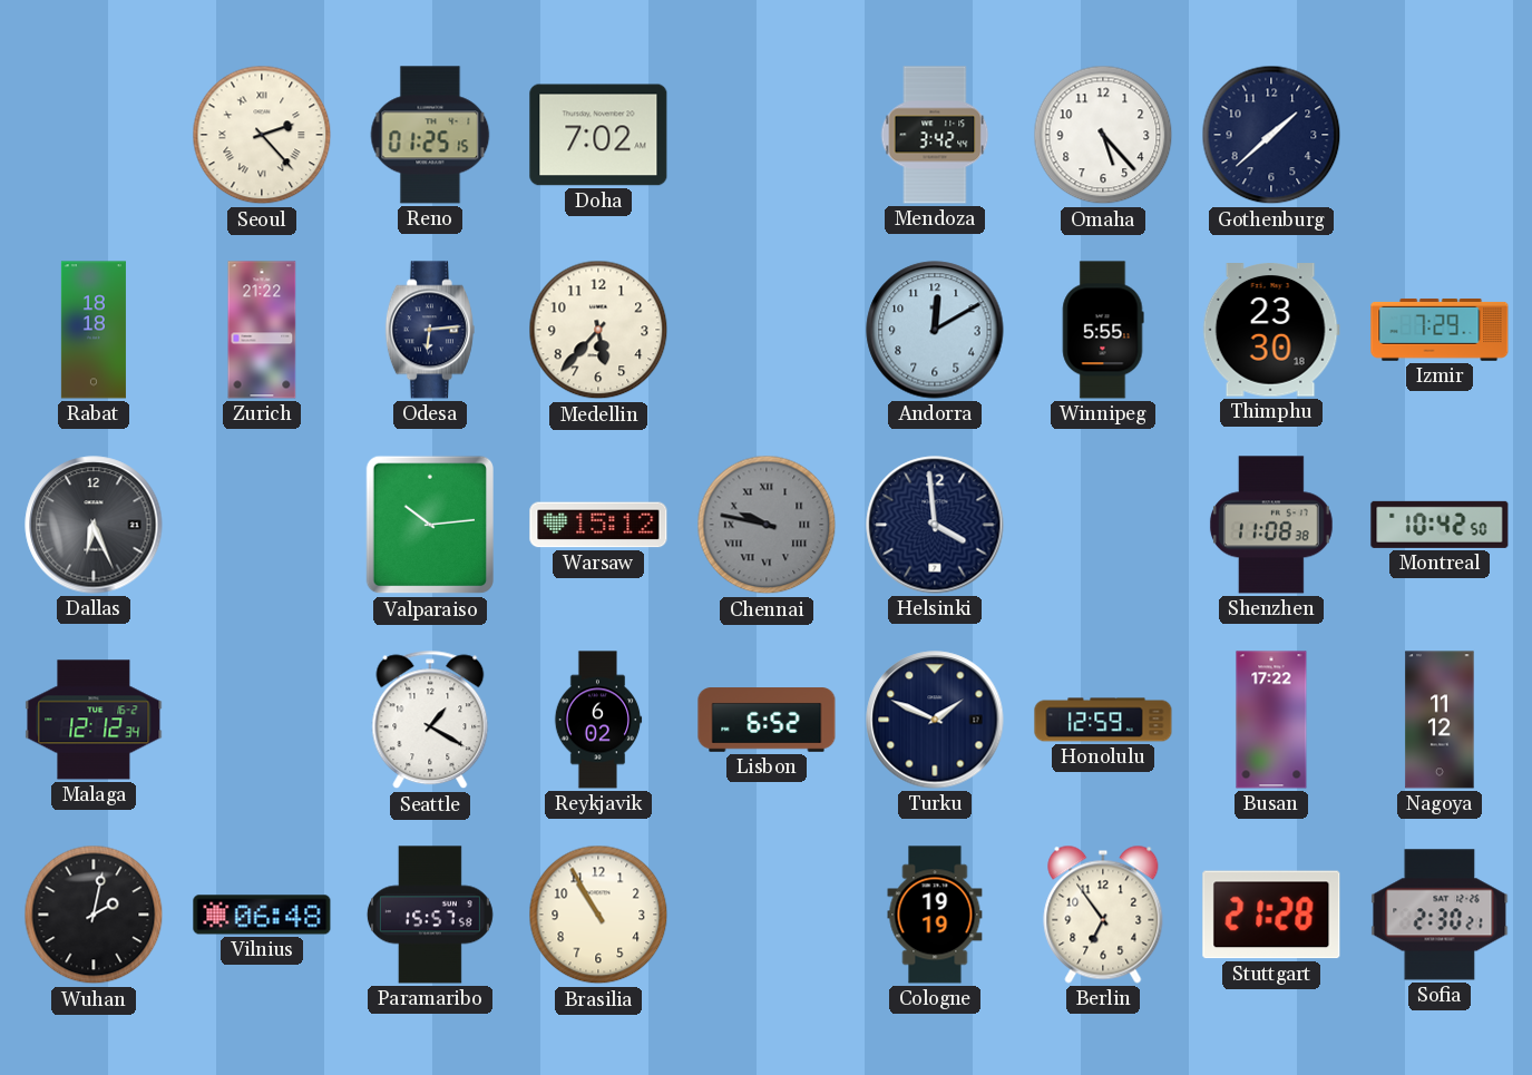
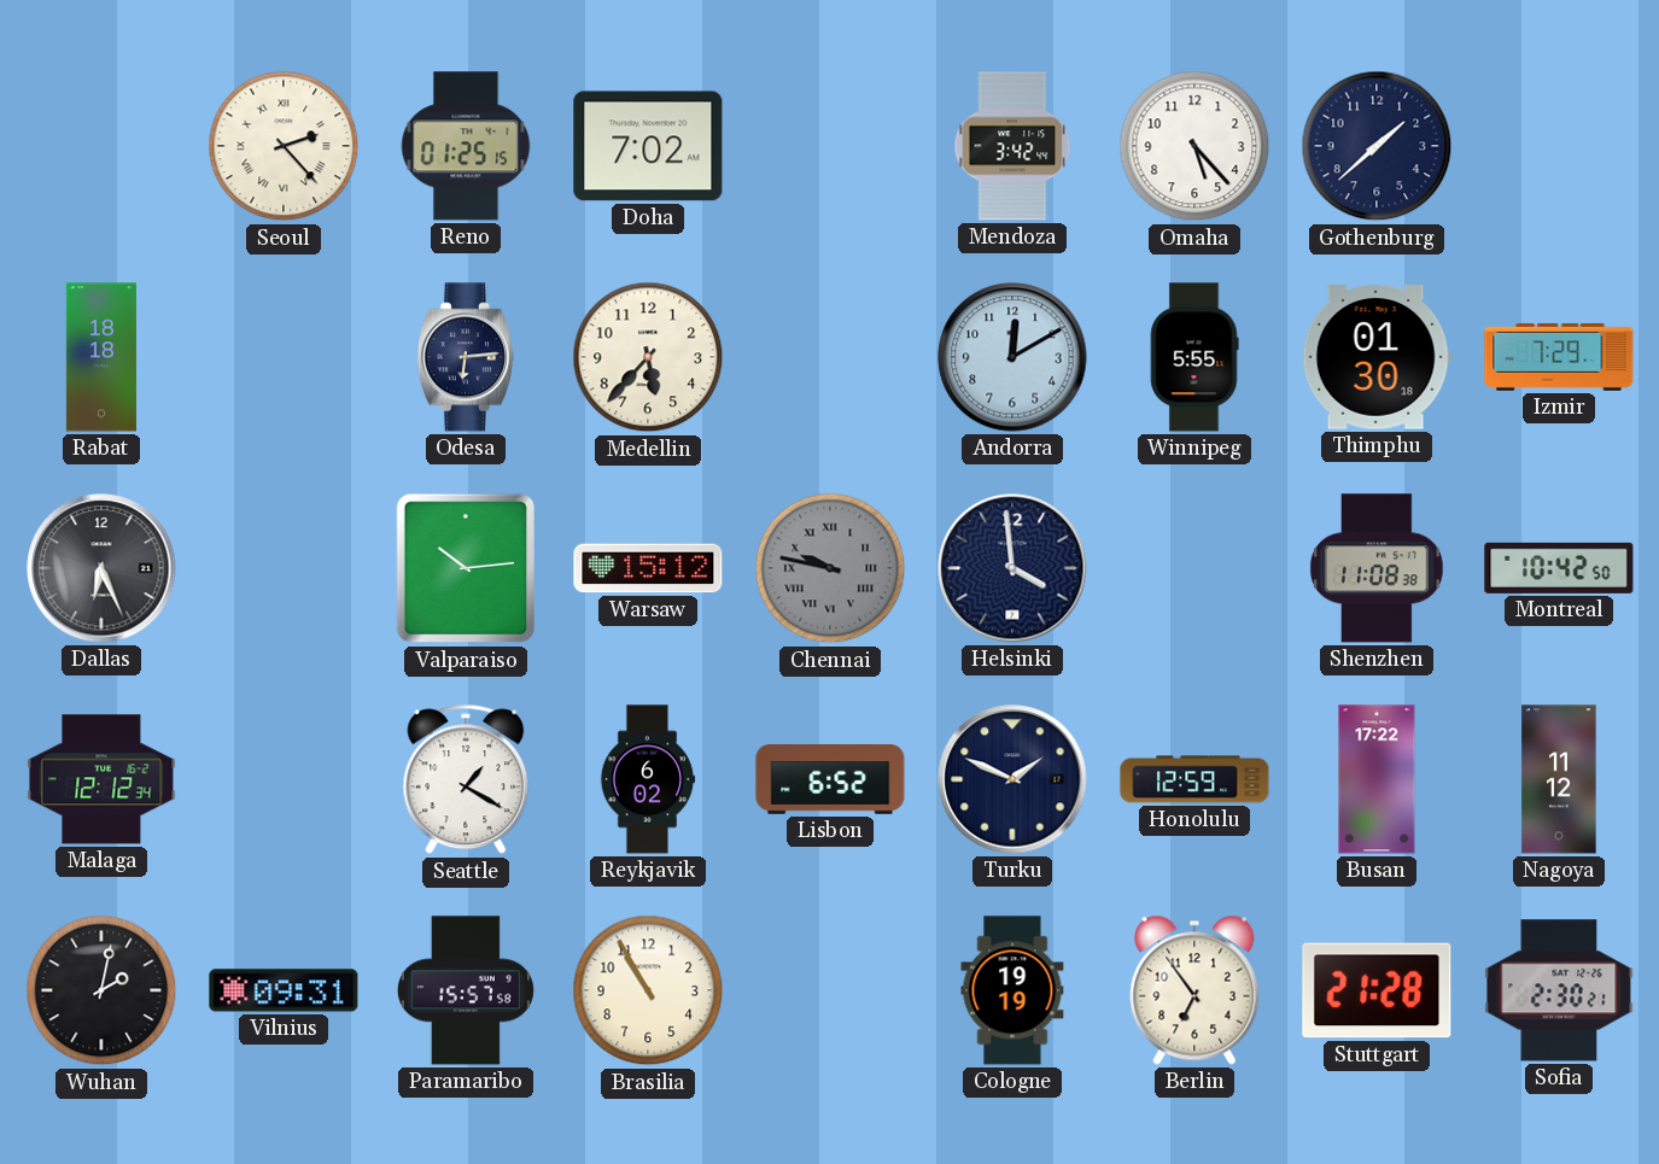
Zurich: 21:22 -> none (262, 330)
Thimphu: 23:30 -> 01:30 (1377, 357)
Vilnius: 06:48 -> 09:31 (284, 990)
